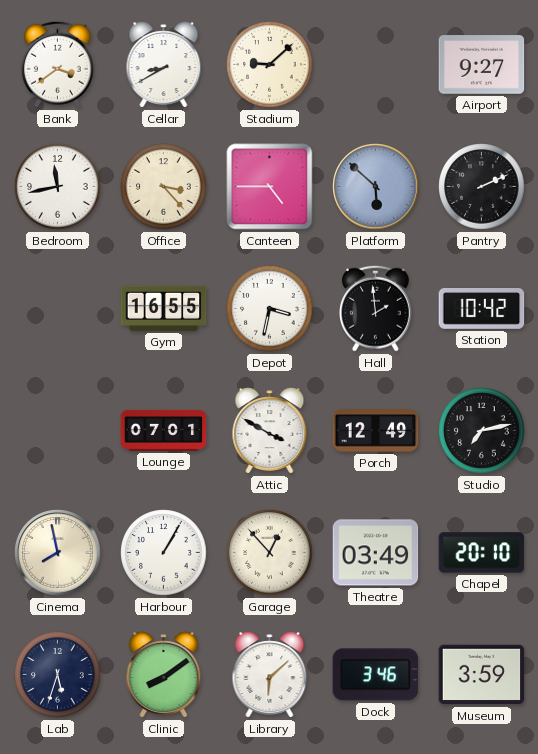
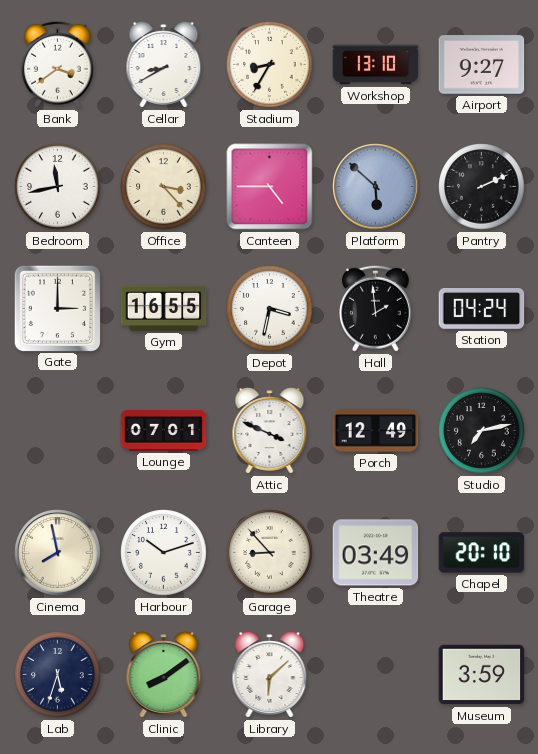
Stadium: 9:08 -> 8:35 (270, 65)
Workshop: none -> 13:10 (376, 65)
Gate: none -> 3:00 (57, 308)
Station: 10:42 -> 04:24 (482, 309)
Attic: 3:50 -> 3:49 (270, 431)
Harbour: 1:05 -> 10:12 (164, 553)
Garage: 12:53 -> 8:53 (270, 553)
Dock: 3:46 -> none (376, 675)
